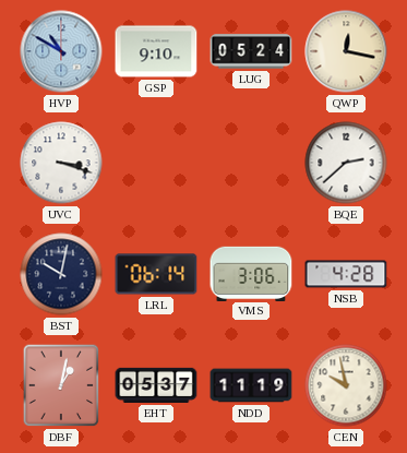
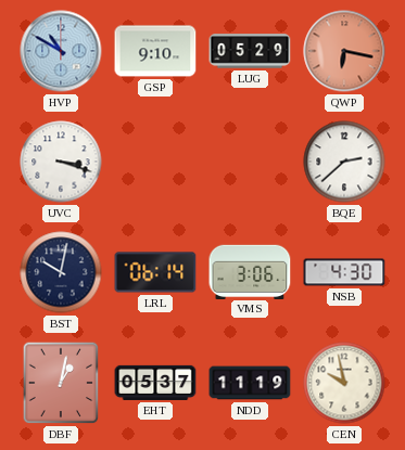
LUG: 05:24 -> 05:29 (250, 51)
QWP: 12:17 -> 6:17 (344, 51)
QWP dial: cream -> salmon (344, 51)
NSB: 4:28 -> 4:30 (344, 272)
